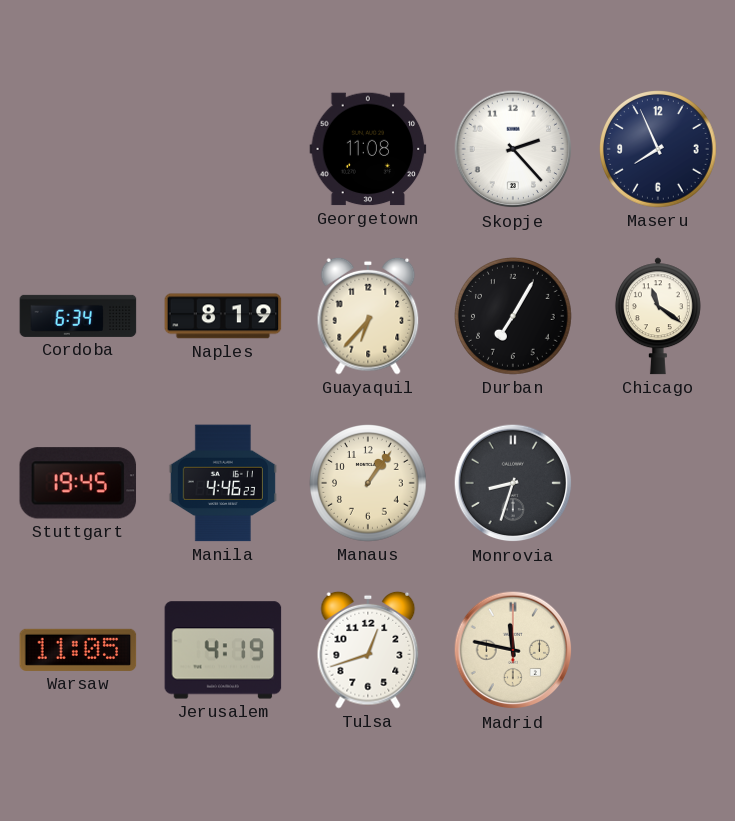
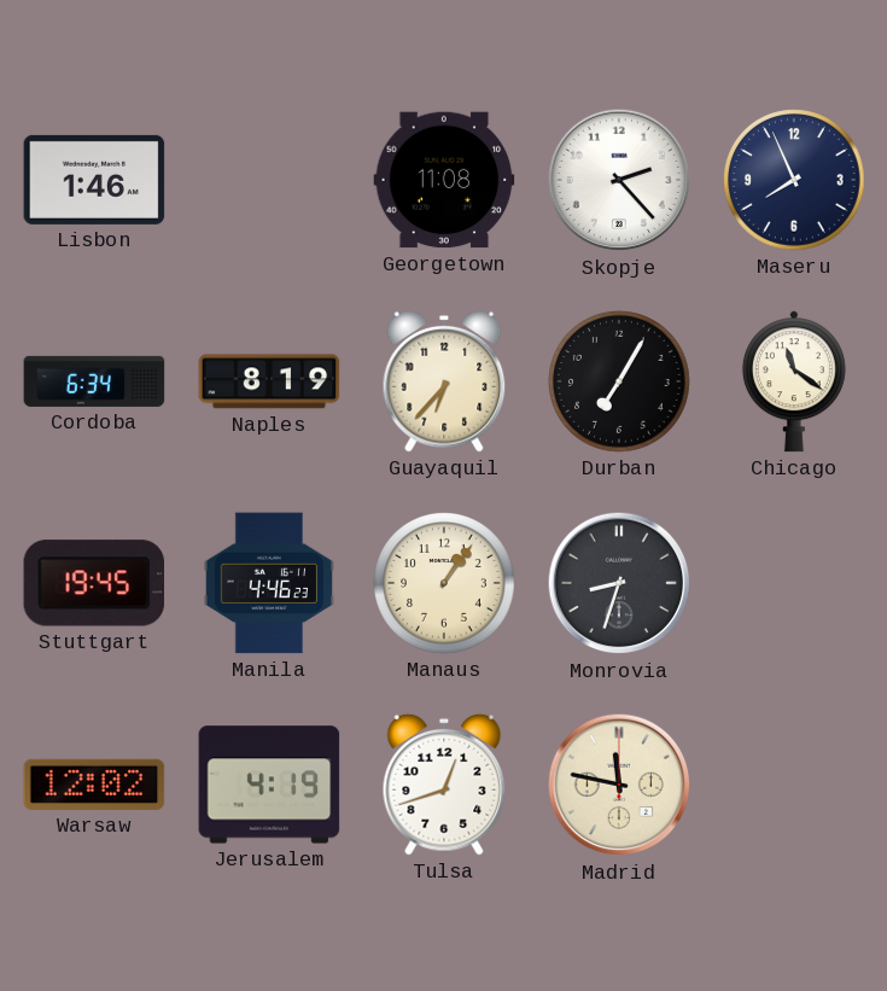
Lisbon: none -> 1:46 (94, 180)
Warsaw: 11:05 -> 12:02 (94, 785)
